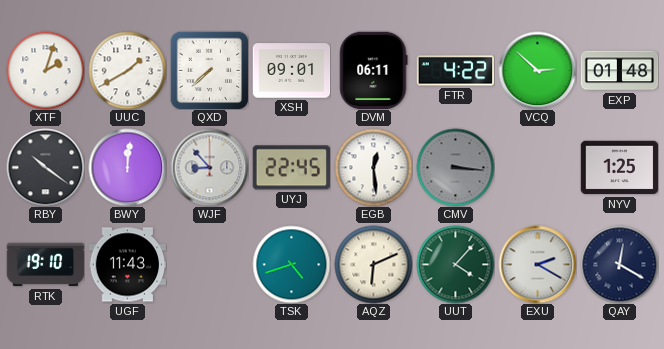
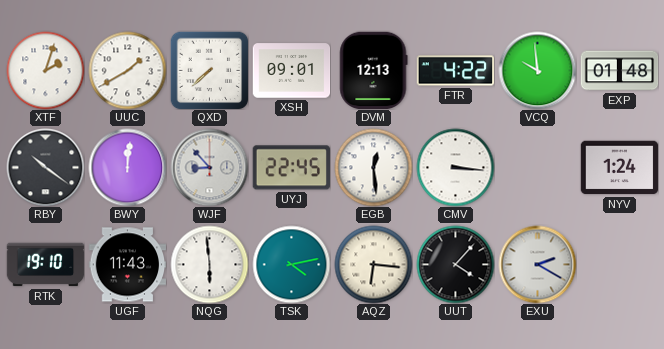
DVM: 06:11 -> 12:13 (373, 70)
VCQ: 2:52 -> 9:59 (537, 70)
CMV dial: grey -> white (455, 167)
NYV: 1:25 -> 1:24 (619, 168)
NQG: none -> 5:59 (209, 264)
TSK: 4:42 -> 4:13 (291, 264)
AQZ: 6:11 -> 6:16 (373, 264)
UUT dial: green -> black (455, 264)
QAY: 12:20 -> none (619, 264)
